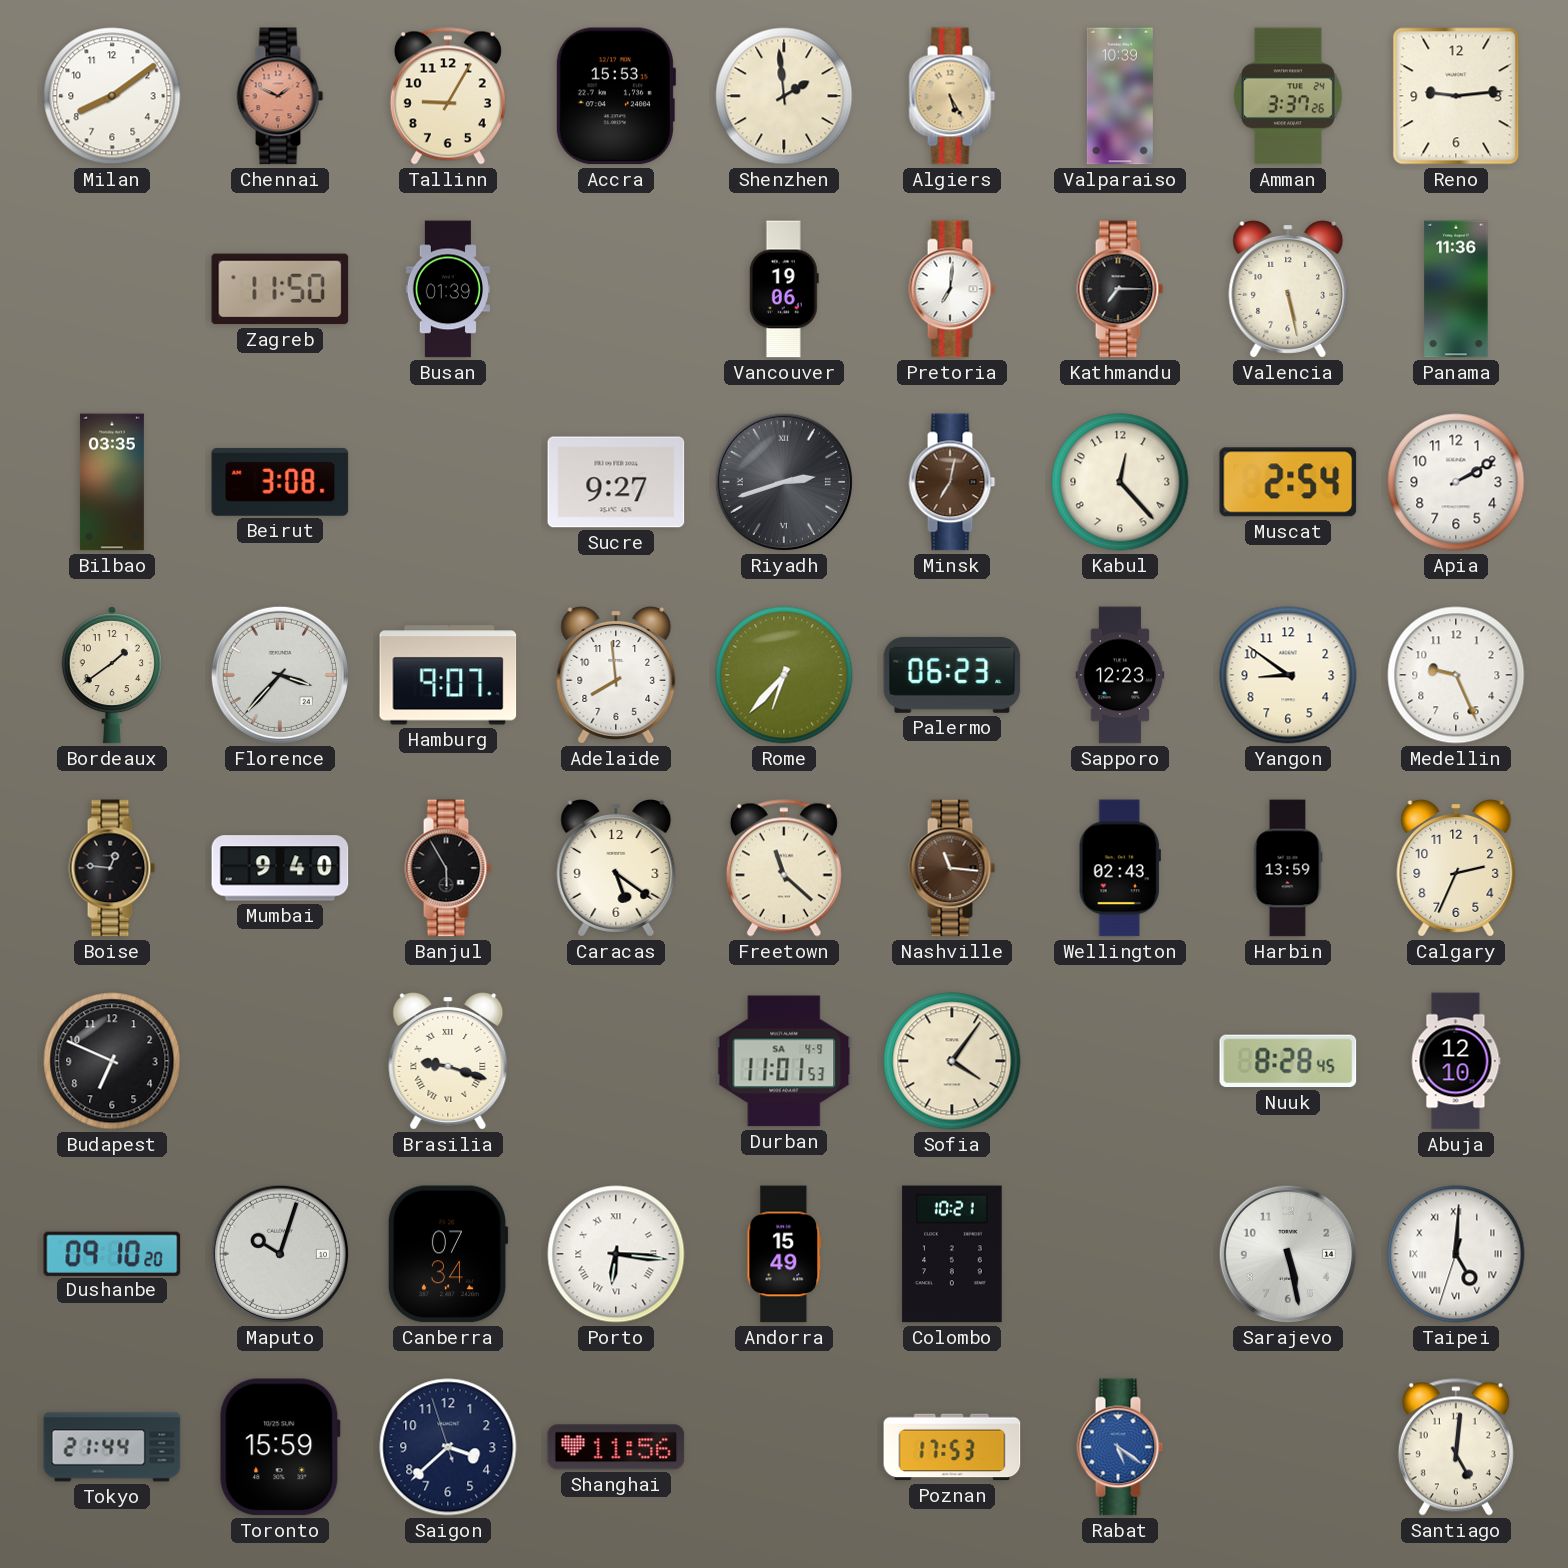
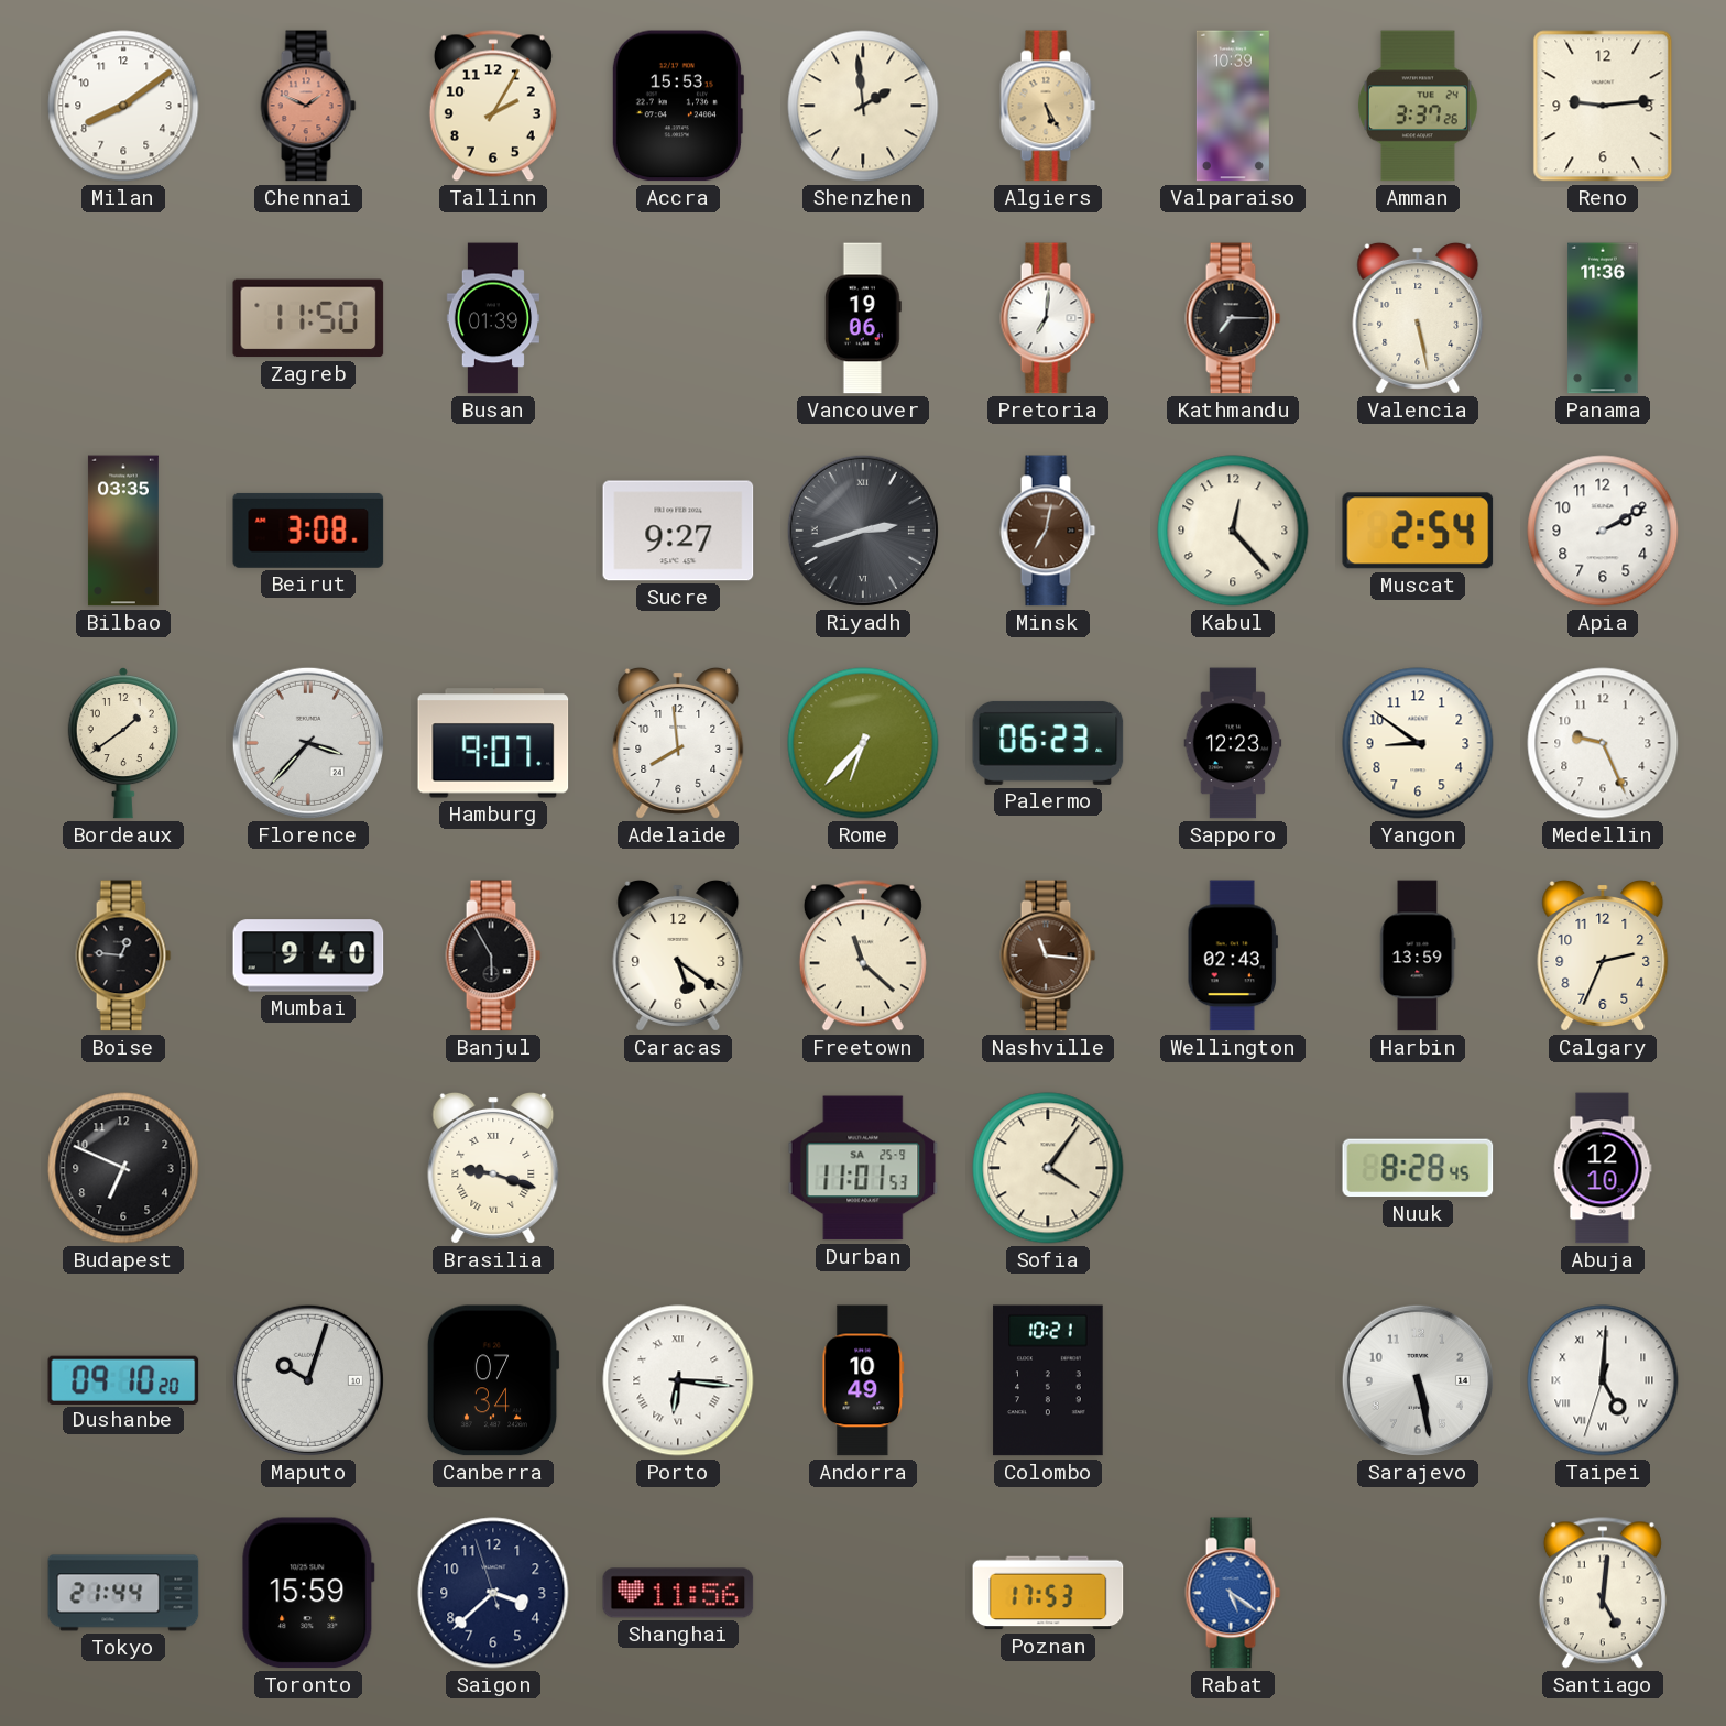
Tallinn: 9:05 -> 2:05 (493, 106)
Durban date: SA 4-9 -> SA 25-9 (863, 1168)
Andorra: 15:49 -> 10:49 (863, 1380)
